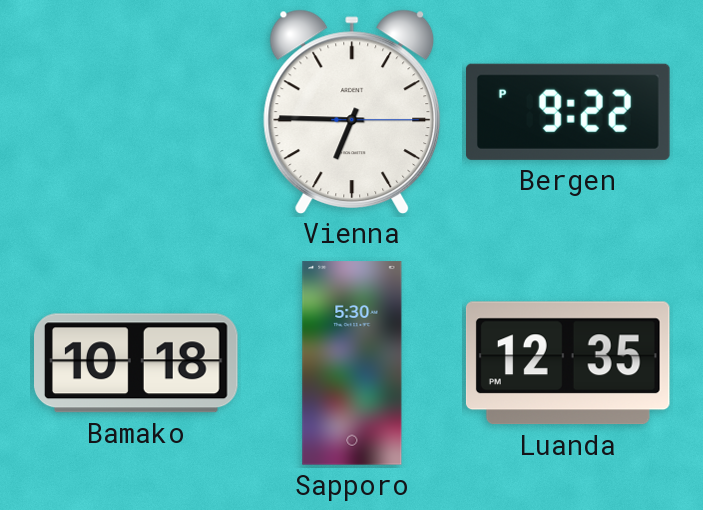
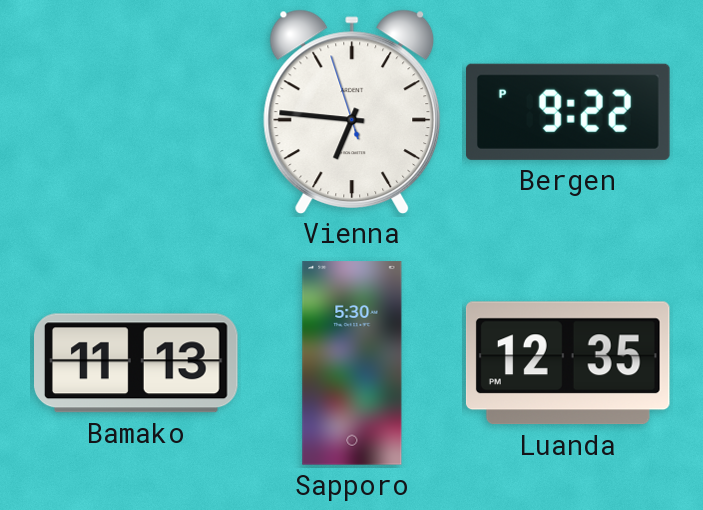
Vienna: 6:45:15 -> 6:45:57 (352, 111)
Bamako: 10:18 -> 11:13 (137, 363)
